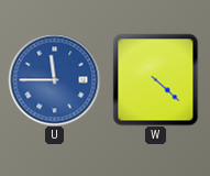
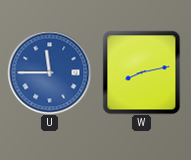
W: 4:22 -> 8:13 (142, 72)
